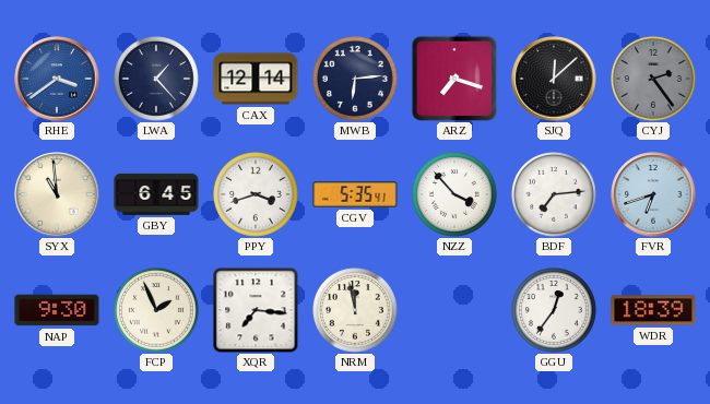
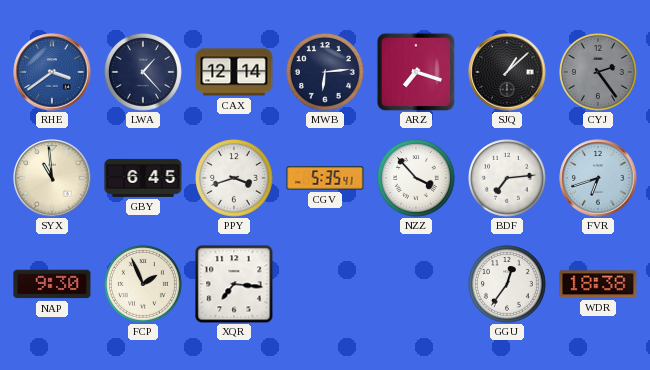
SJQ: 12:08 -> 1:08 (507, 72)
NRM: 11:58 -> none (356, 311)
WDR: 18:39 -> 18:38 (598, 284)
